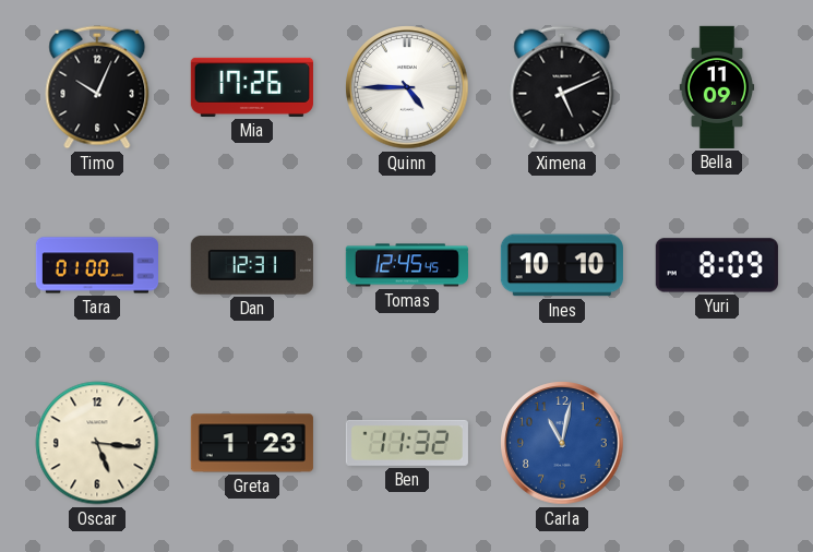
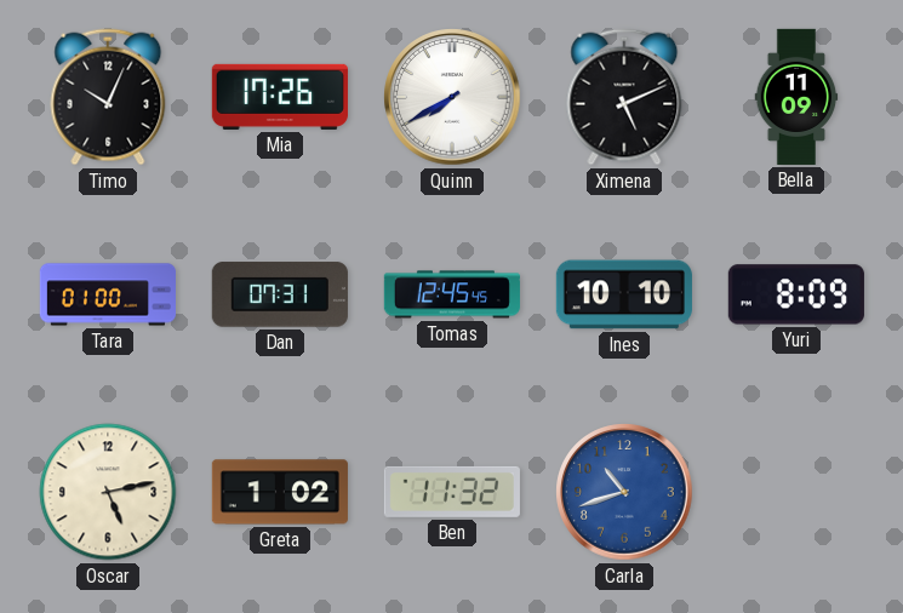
Quinn: 4:45 -> 7:40 (452, 97)
Dan: 12:31 -> 07:31 (280, 294)
Oscar: 5:16 -> 5:13 (108, 492)
Greta: 1:23 -> 1:02 (280, 492)
Carla: 11:02 -> 10:42 (624, 492)
